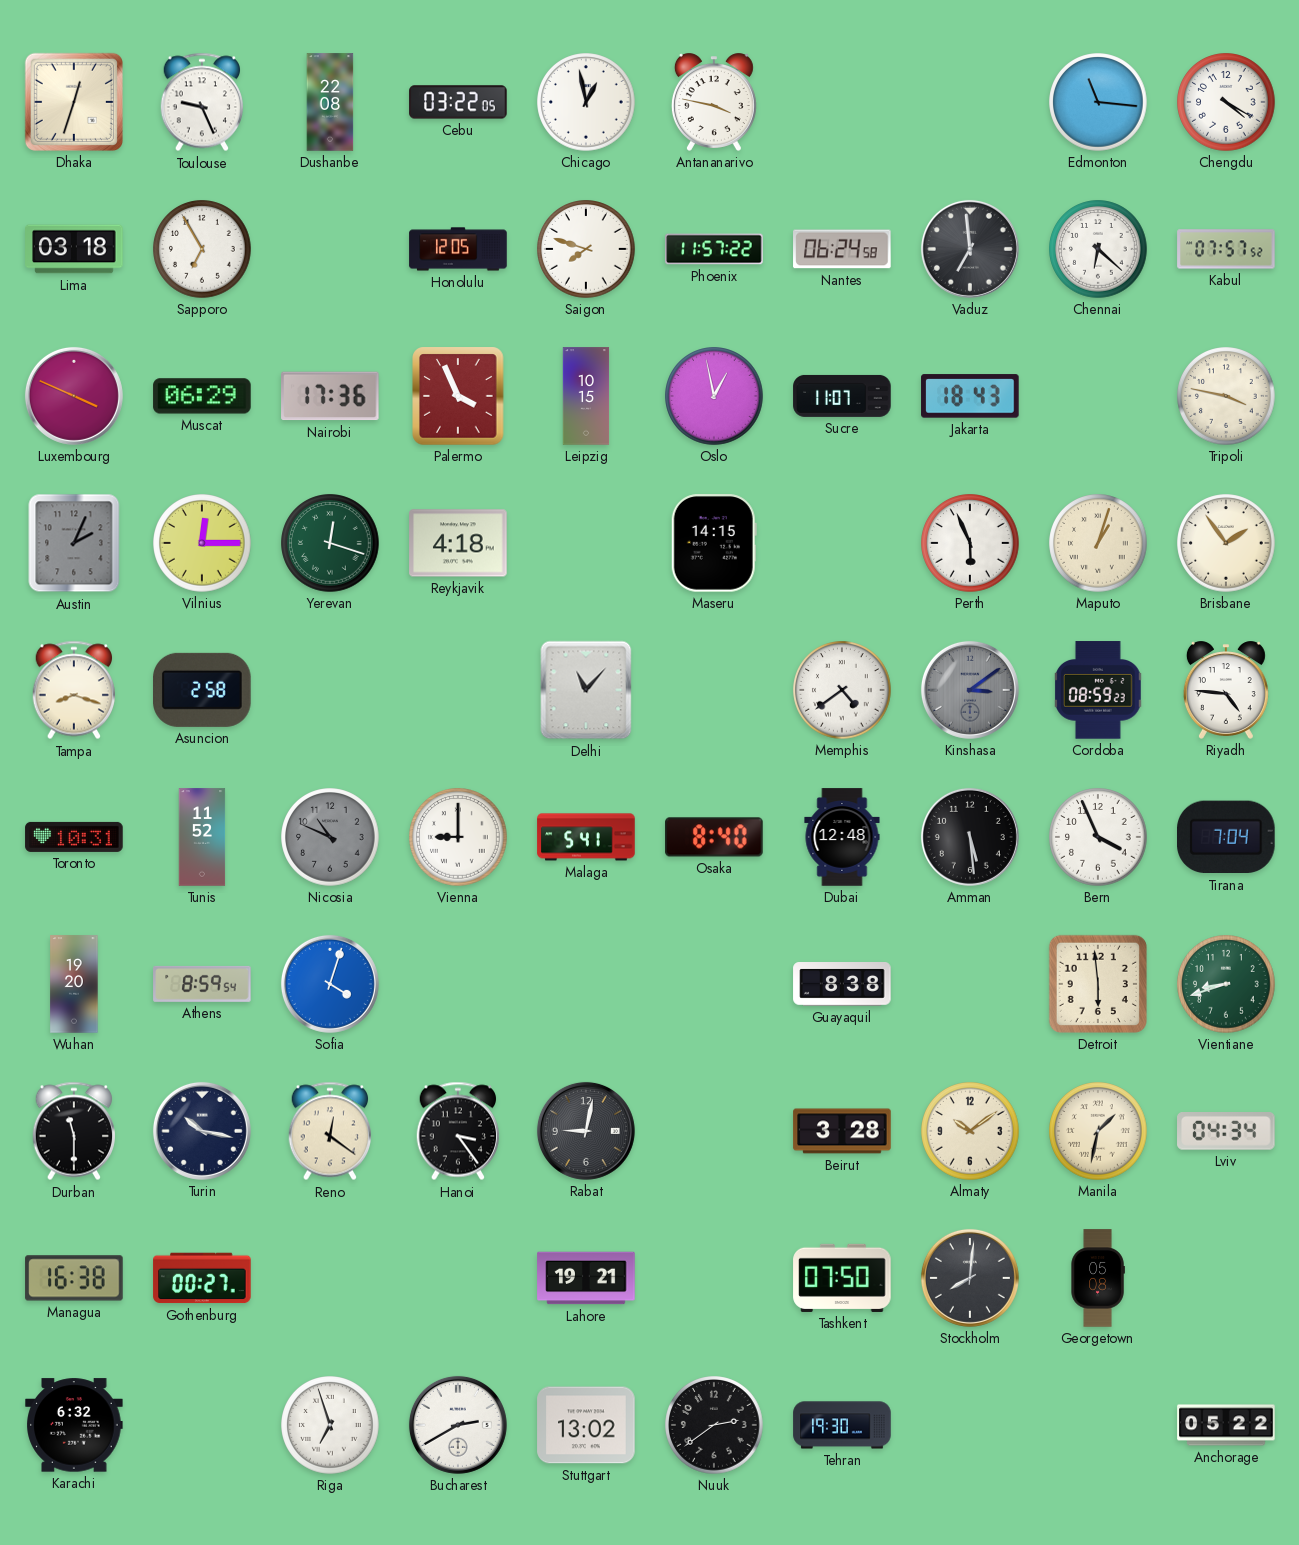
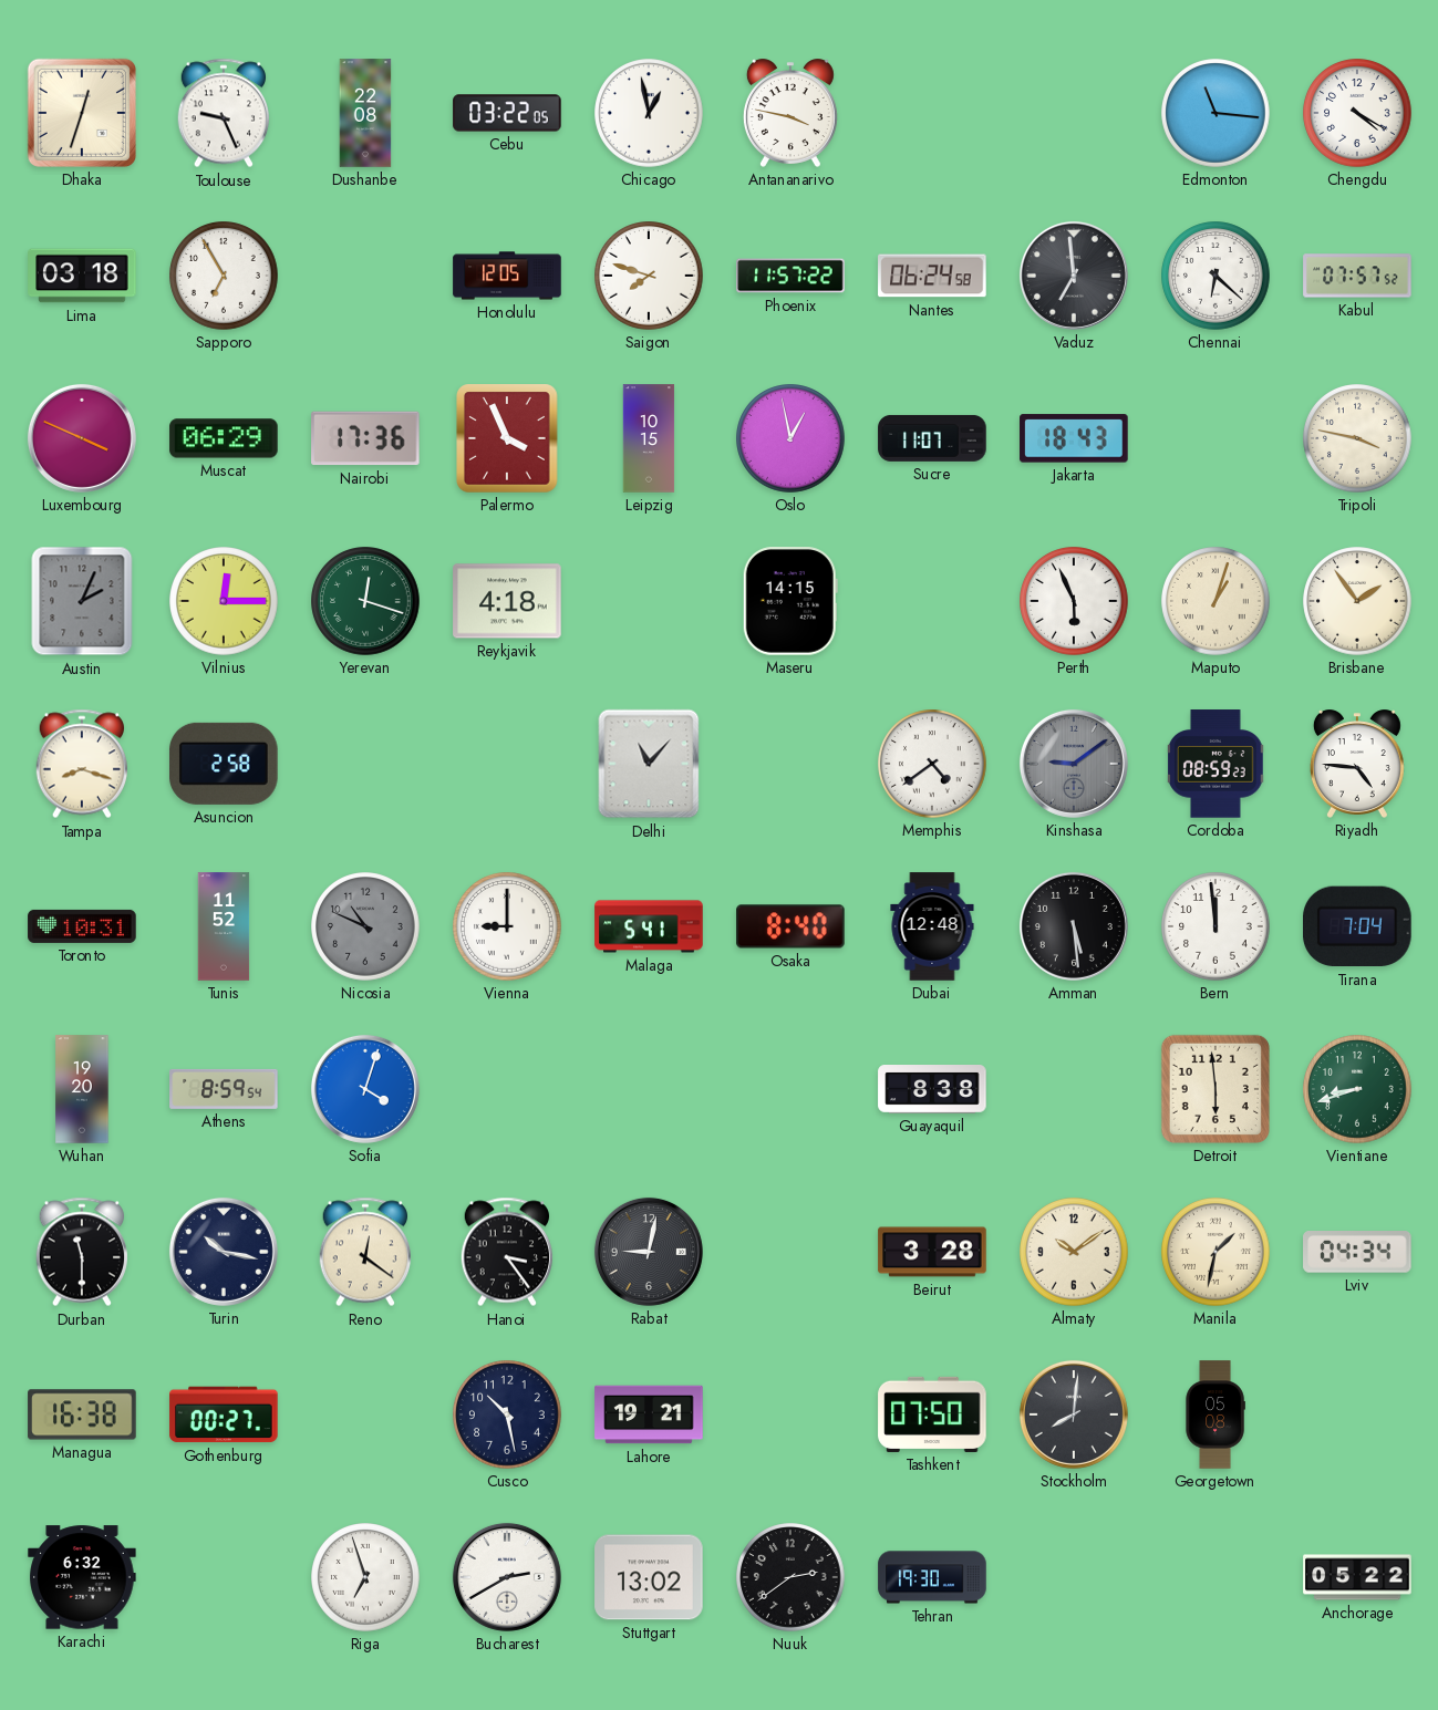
Kinshasa: 3:09 -> 9:09 (1074, 764)
Bern: 3:56 -> 11:59 (1215, 926)
Cusco: none -> 10:28 (507, 1414)
